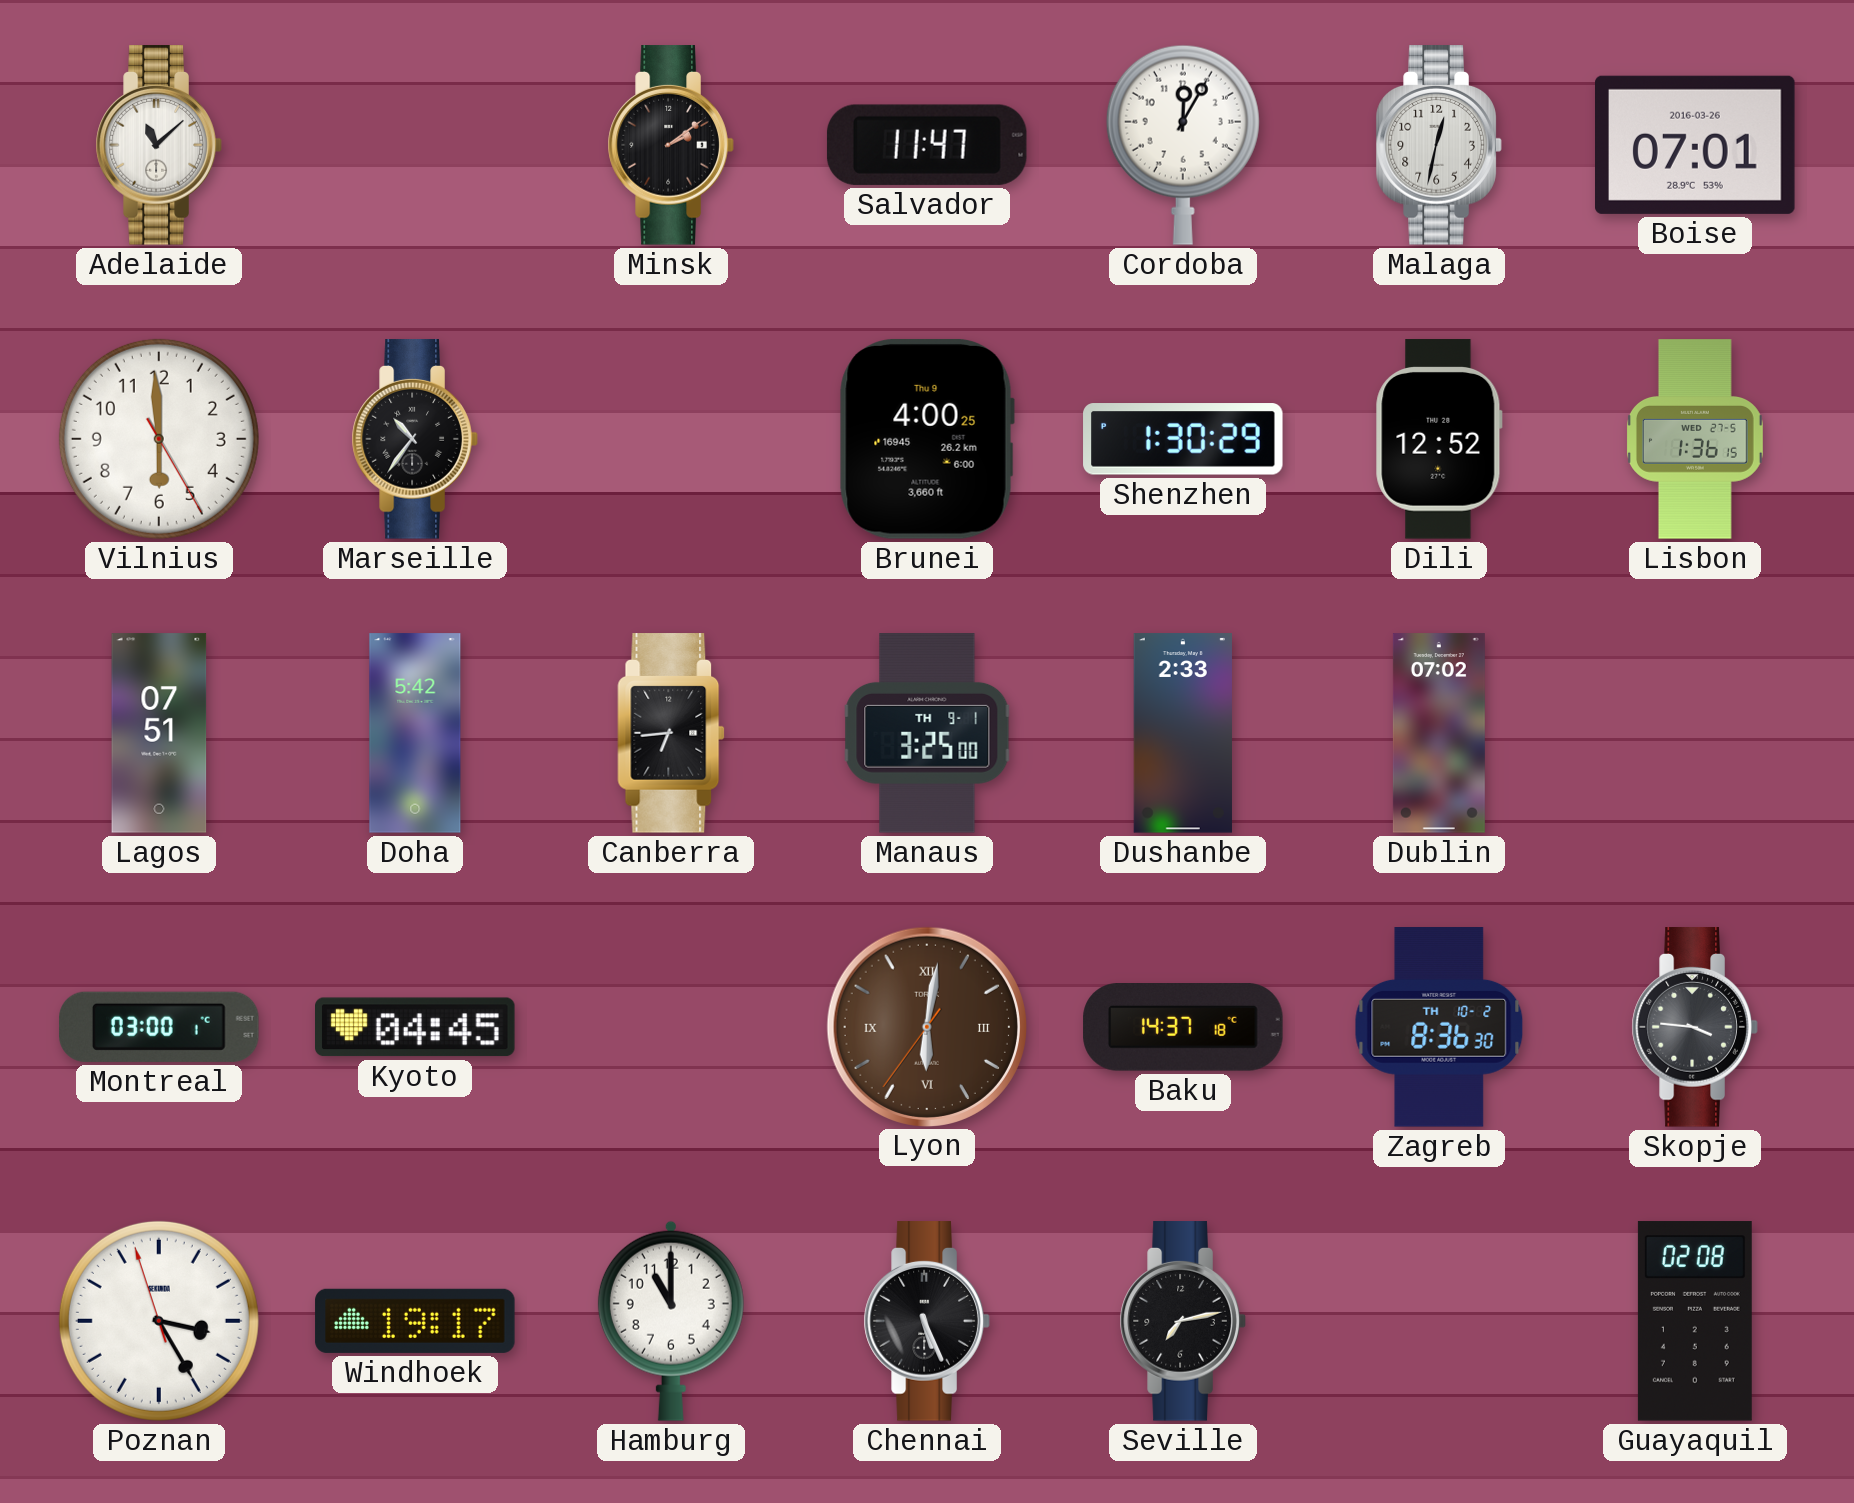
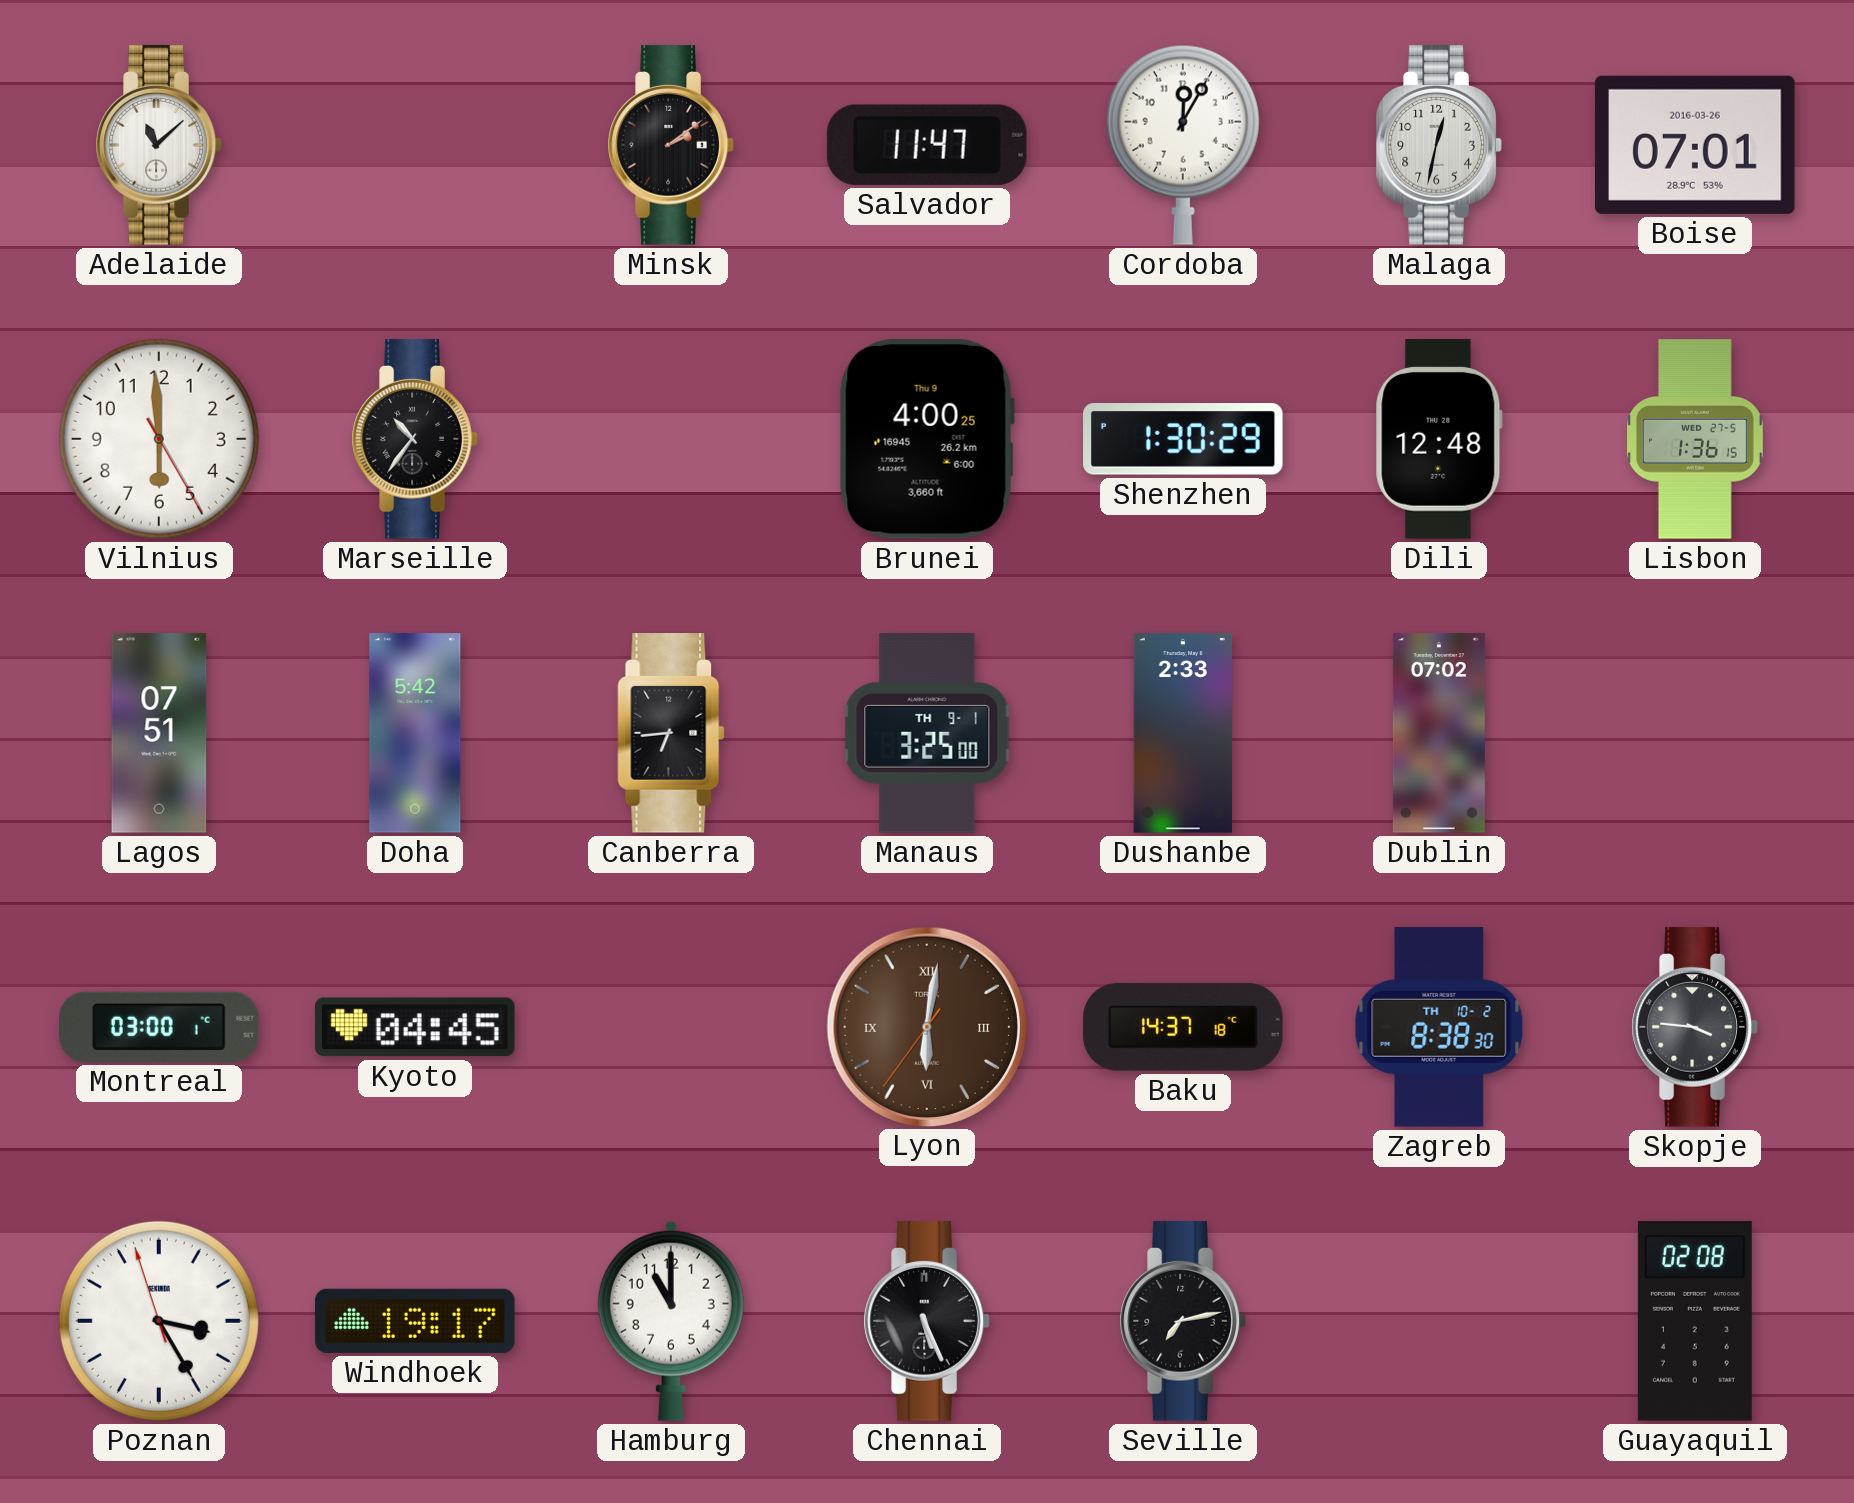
Dili: 12:52 -> 12:48 (1439, 439)
Zagreb: 8:36 -> 8:38 (1439, 1027)
